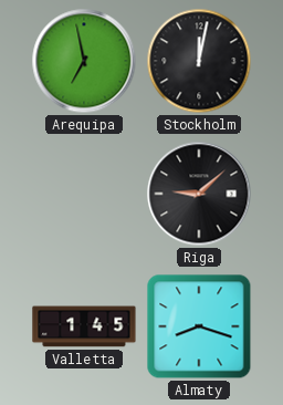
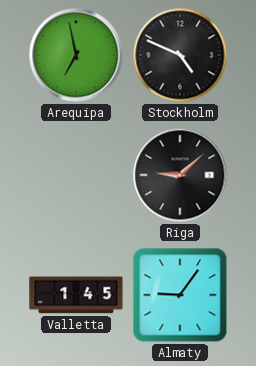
Stockholm: 12:02 -> 4:49 (180, 55)
Almaty: 8:18 -> 9:06 (180, 295)
